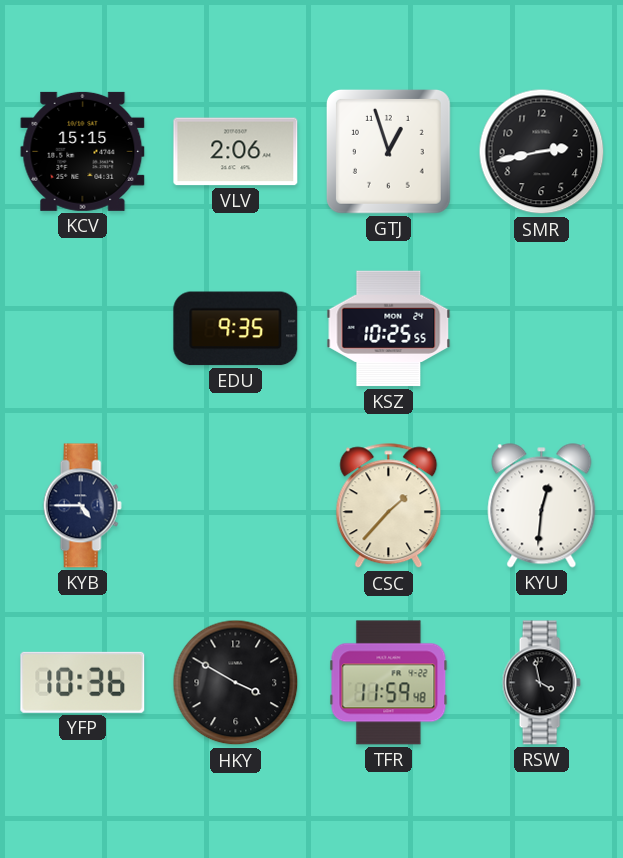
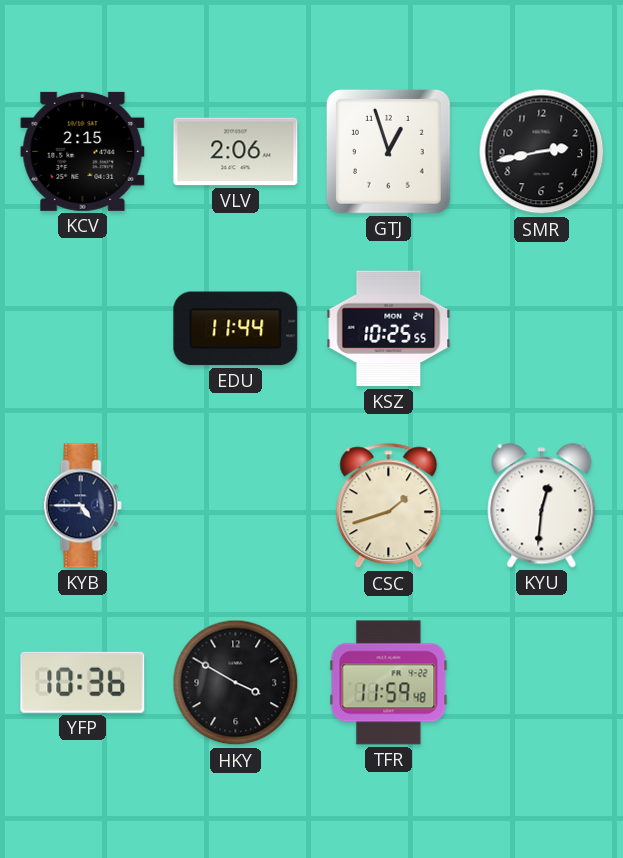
KCV: 15:15 -> 2:15 (83, 151)
EDU: 9:35 -> 11:44 (236, 329)
CSC: 1:37 -> 1:42 (389, 506)
RSW: 3:58 -> none (541, 683)
